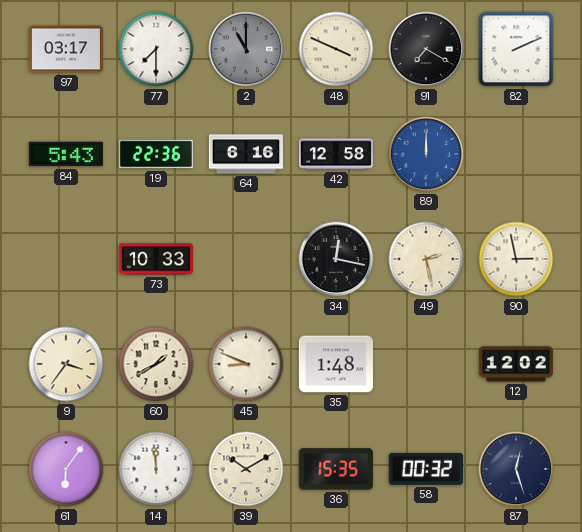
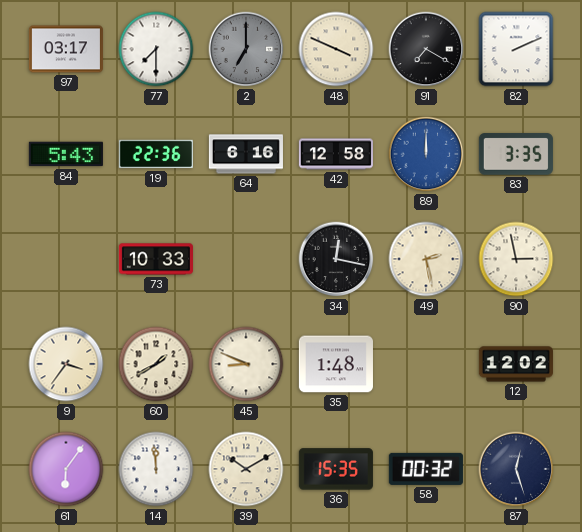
2: 11:00 -> 7:00 (246, 49)
83: none -> 3:35 (516, 154)
